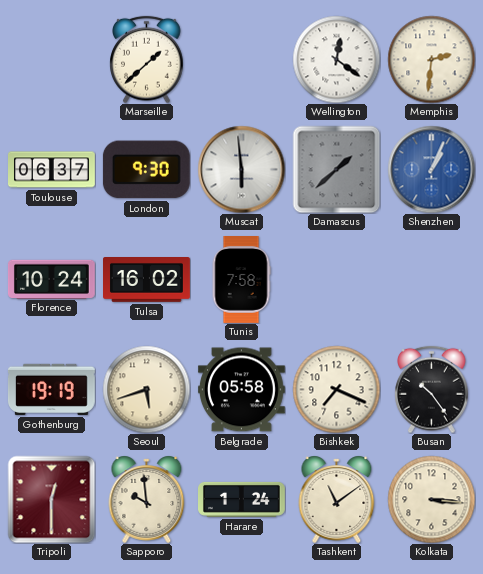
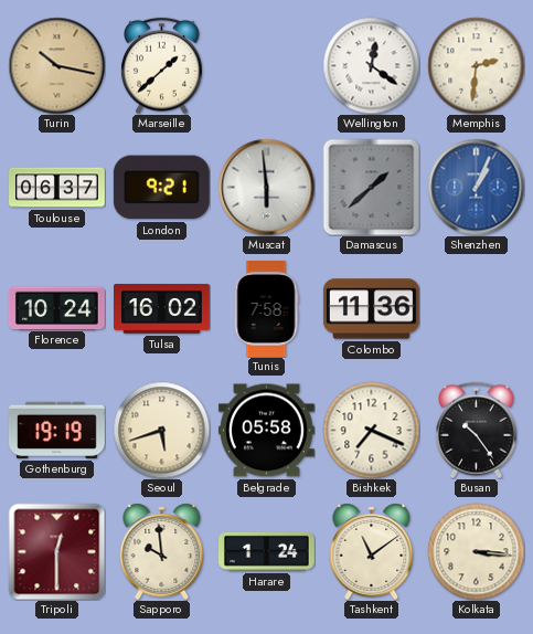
Turin: none -> 10:17 (56, 65)
London: 9:30 -> 9:21 (161, 188)
Colombo: none -> 11:36 (371, 309)
